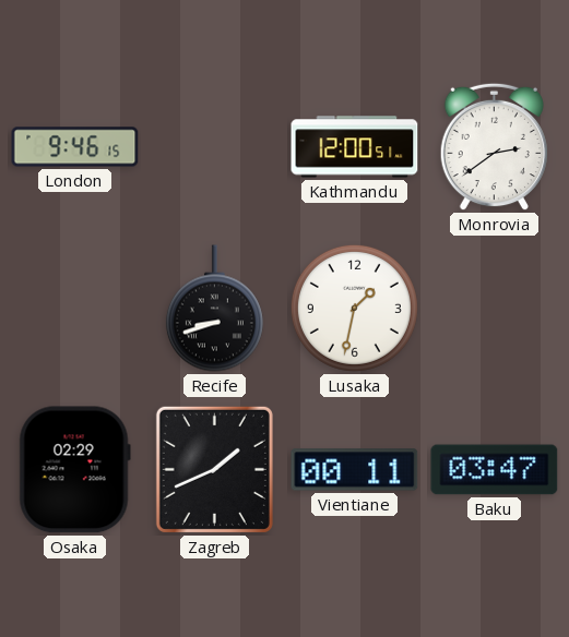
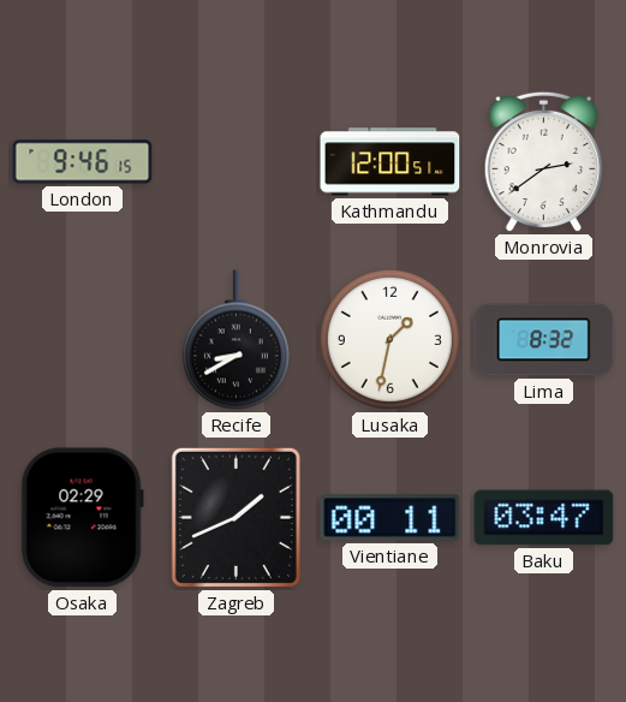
Recife: 8:42 -> 8:40 (236, 340)
Lima: none -> 8:32 (544, 340)
